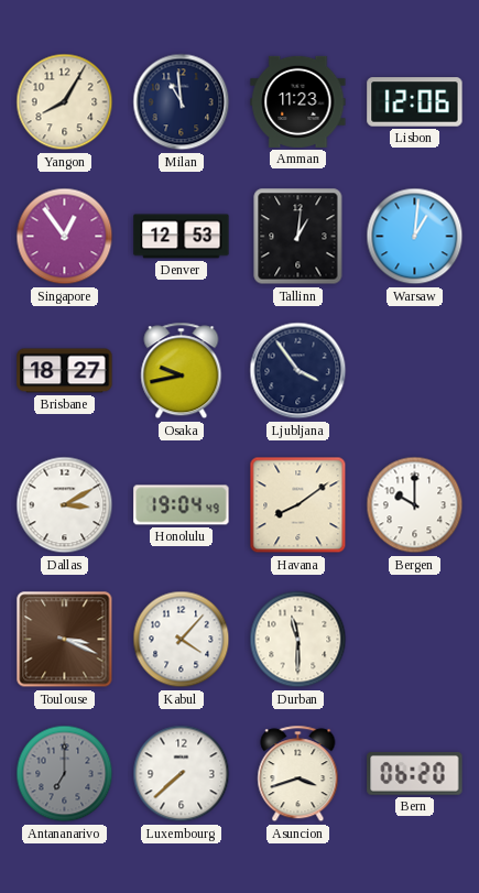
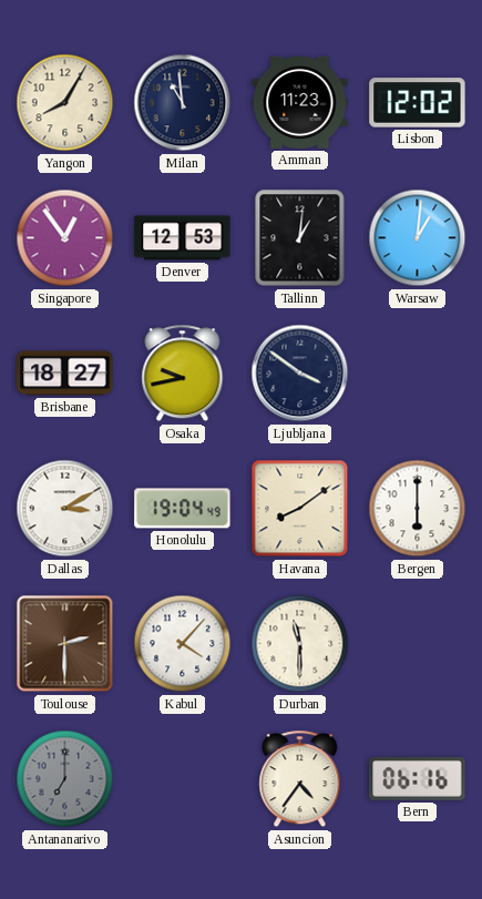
Lisbon: 12:06 -> 12:02 (418, 103)
Ljubljana: 3:54 -> 3:51 (300, 374)
Bergen: 10:00 -> 6:00 (418, 509)
Toulouse: 3:19 -> 2:30 (65, 644)
Luxembourg: 7:38 -> none (182, 774)
Asuncion: 3:42 -> 4:36 (300, 779)
Bern: 06:20 -> 06:16 (418, 779)
